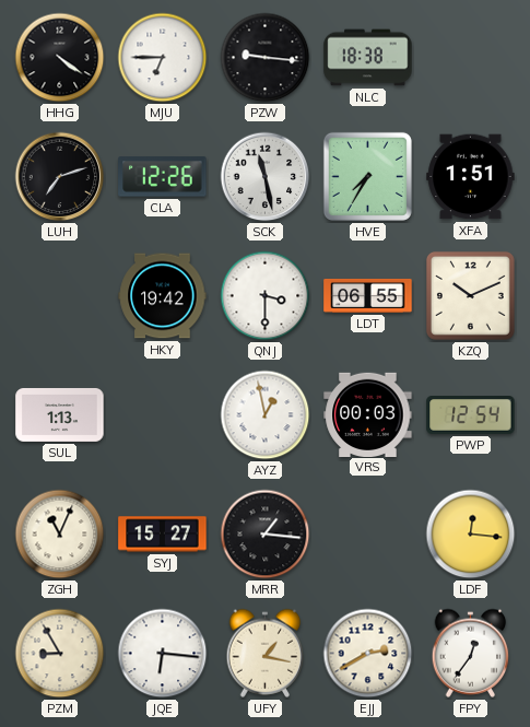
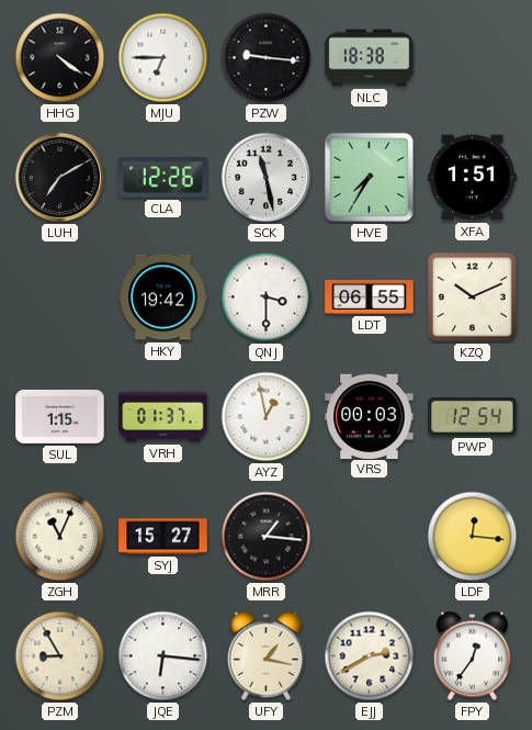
LUH: 7:12 -> 7:10 (60, 178)
SUL: 1:13 -> 1:15 (60, 416)
VRH: none -> 01:37 (163, 417)
